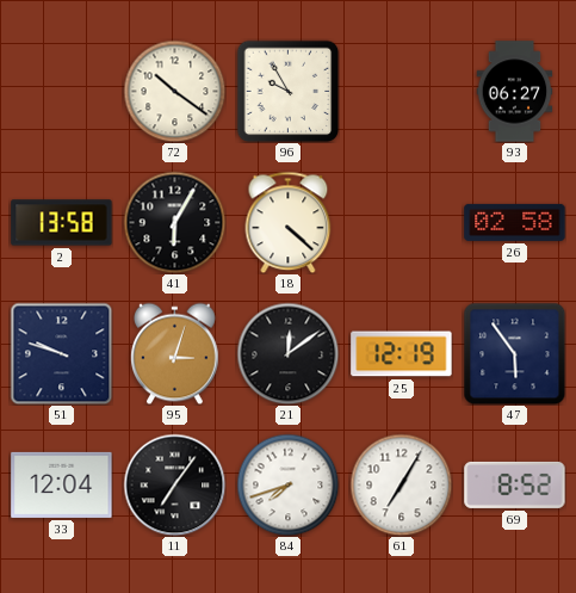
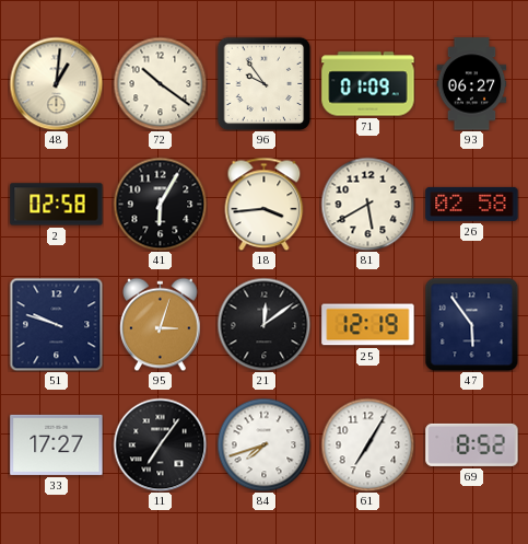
48: none -> 1:01 (56, 83)
96: 9:55 -> 9:54 (263, 83)
71: none -> 01:09 (368, 84)
2: 13:58 -> 02:58 (57, 205)
18: 4:22 -> 3:44 (265, 204)
81: none -> 5:40 (367, 204)
33: 12:04 -> 17:27 (57, 444)
